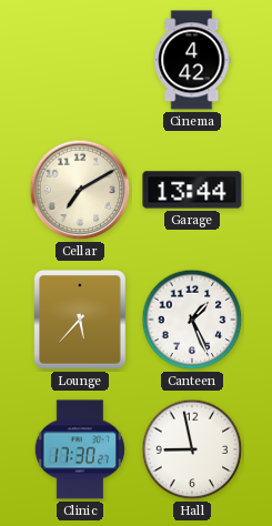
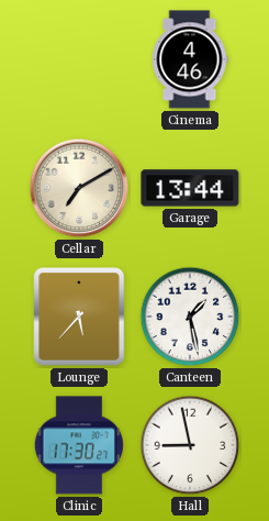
Cinema: 4:42 -> 4:46 (190, 59)
Canteen: 1:26 -> 1:28 (190, 317)
